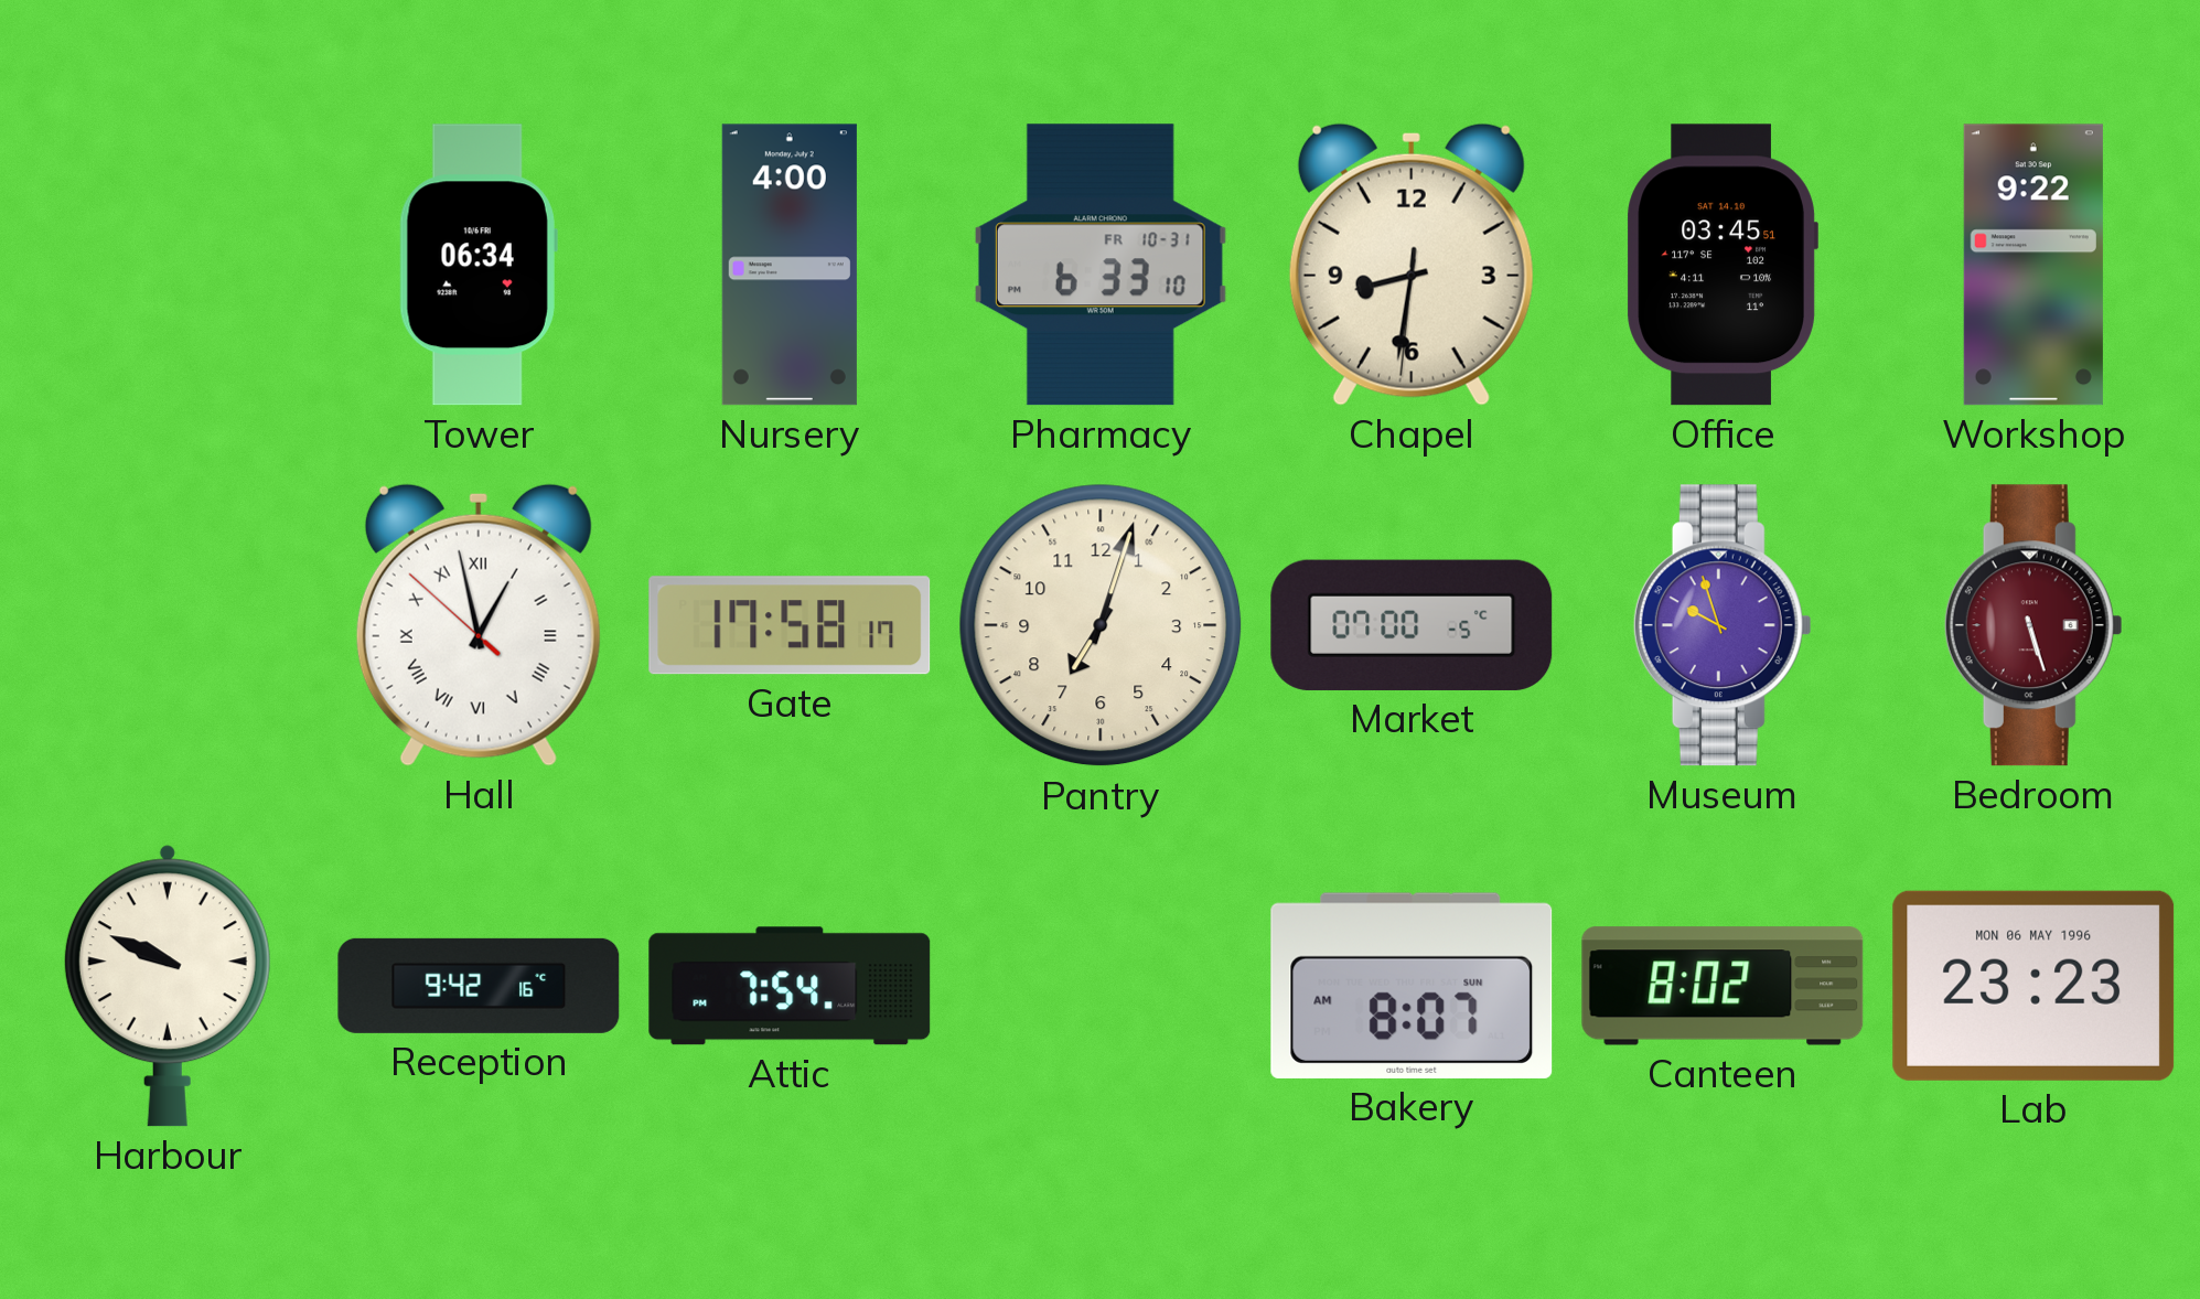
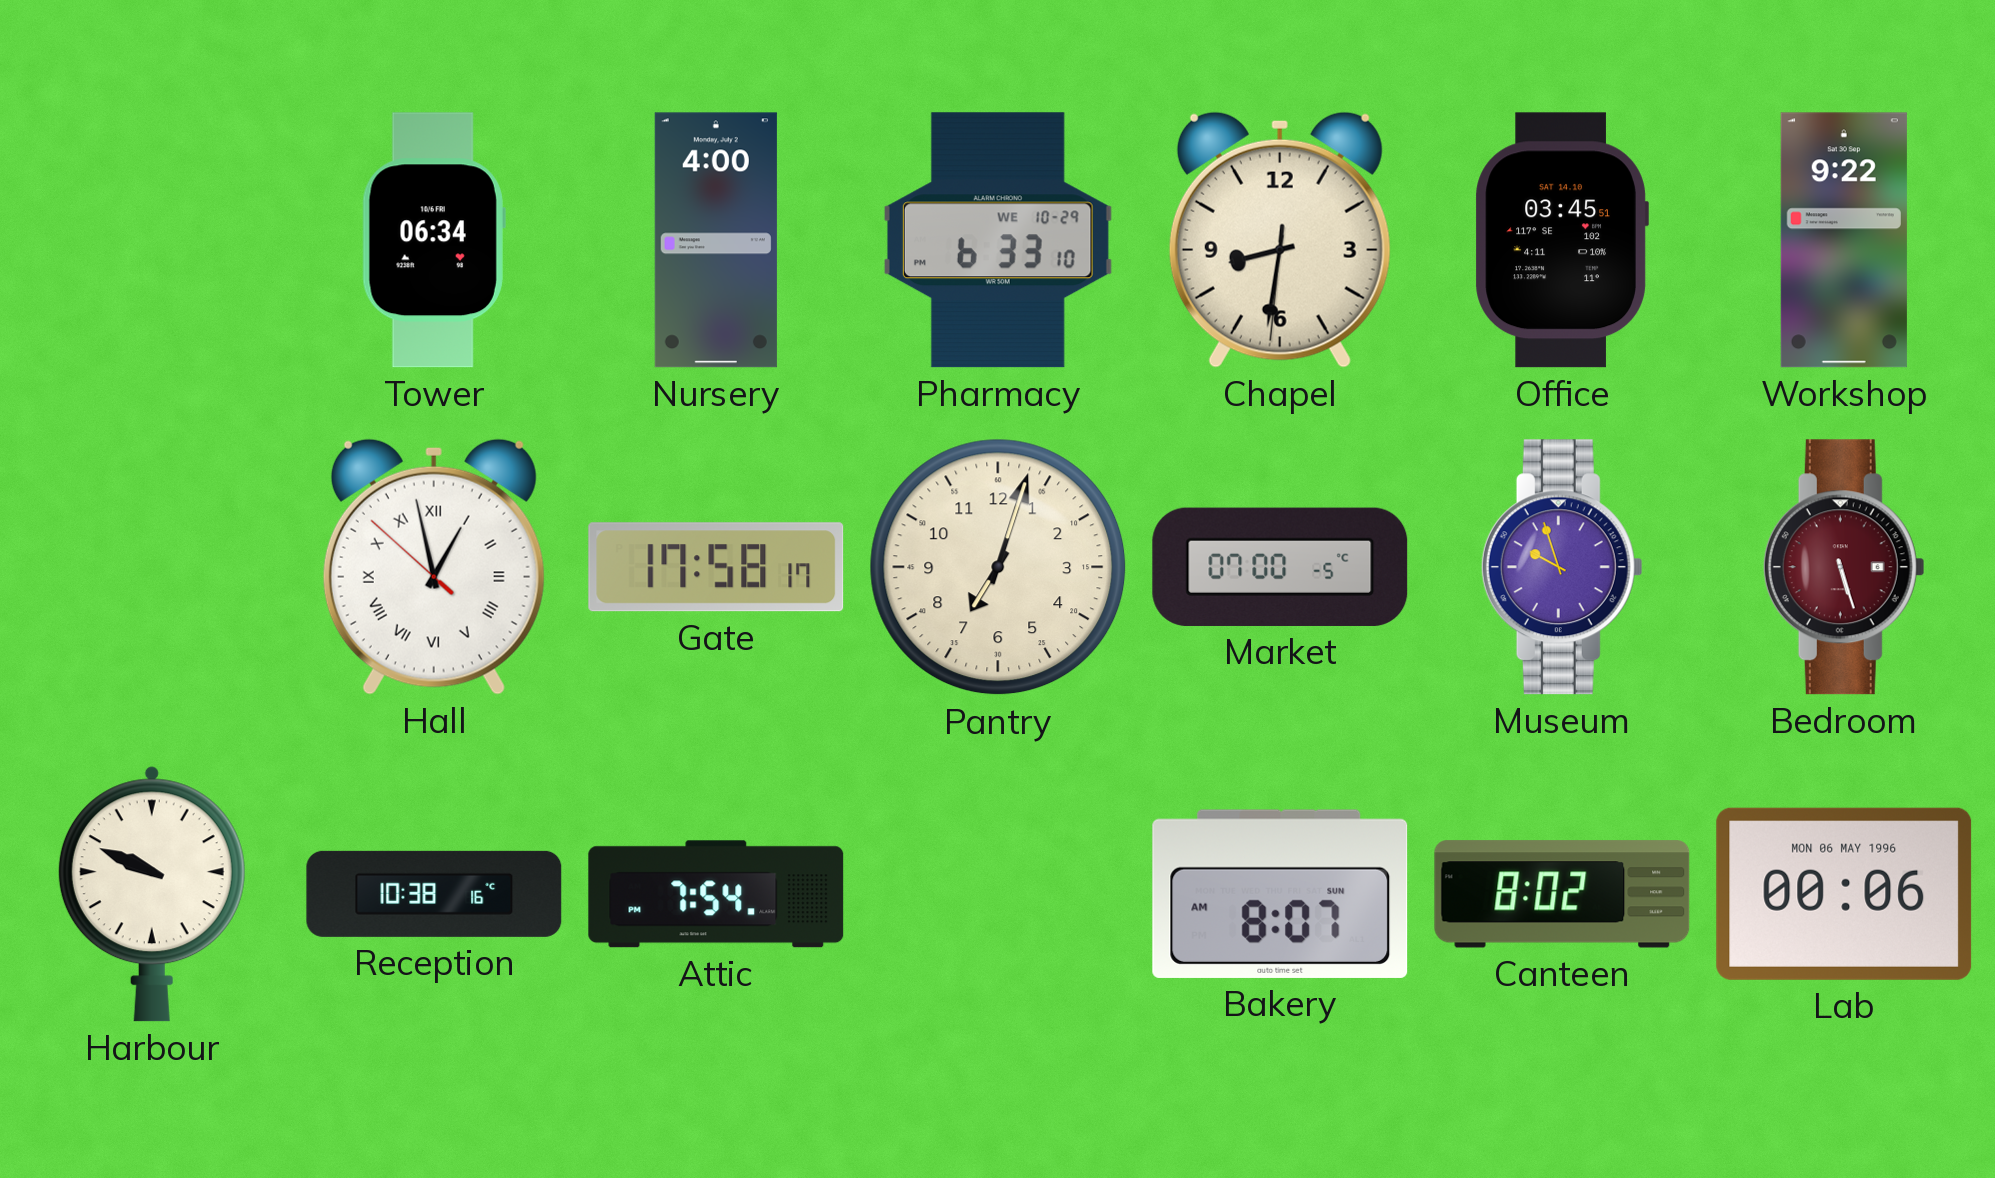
Pharmacy date: FR 10-31 -> WE 10-29 (998, 240)
Reception: 9:42 -> 10:38 (434, 894)
Lab: 23:23 -> 00:06 (1844, 894)
